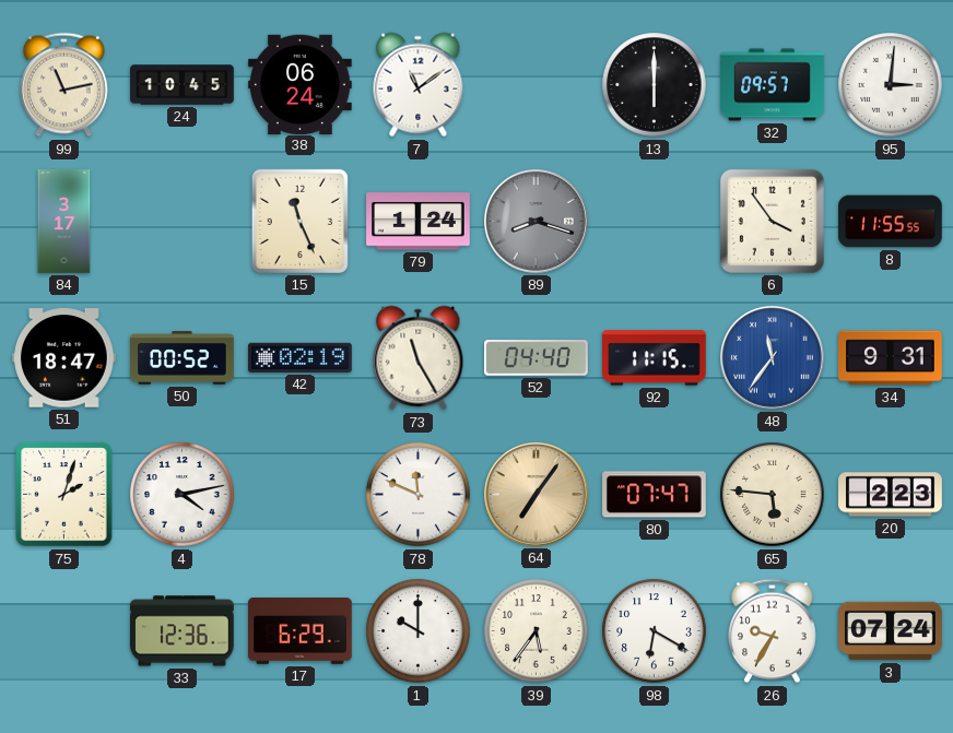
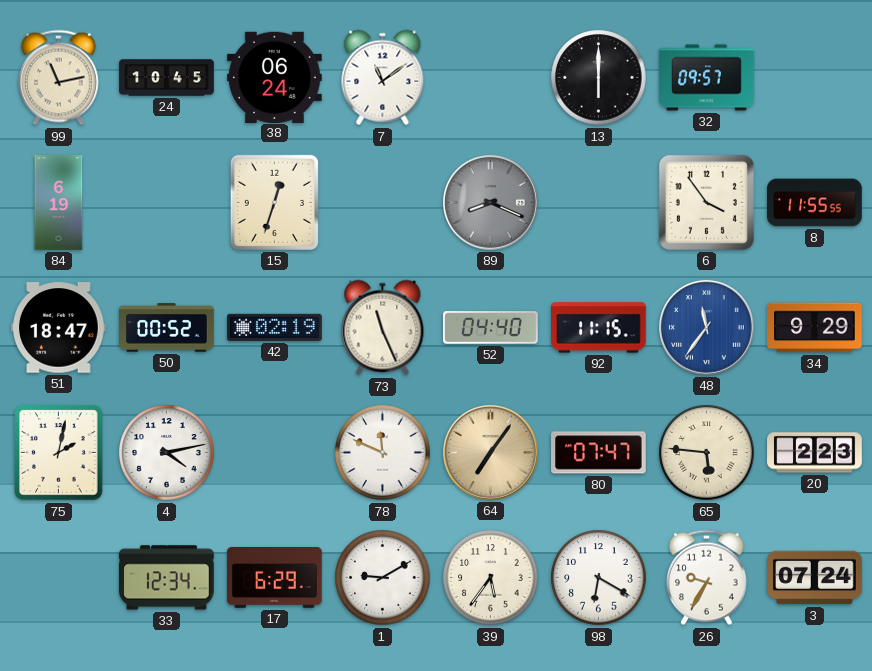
95: 3:01 -> none (891, 85)
84: 3:17 -> 6:19 (59, 203)
15: 11:26 -> 12:33 (274, 202)
79: 1:24 -> none (419, 222)
89: 8:18 -> 8:19 (491, 203)
73: 11:25 -> 11:26 (383, 328)
34: 9:31 -> 9:29 (815, 328)
75: 2:03 -> 2:02 (59, 453)
33: 12:36 -> 12:34 (167, 578)
1: 10:00 -> 9:10 (383, 578)
